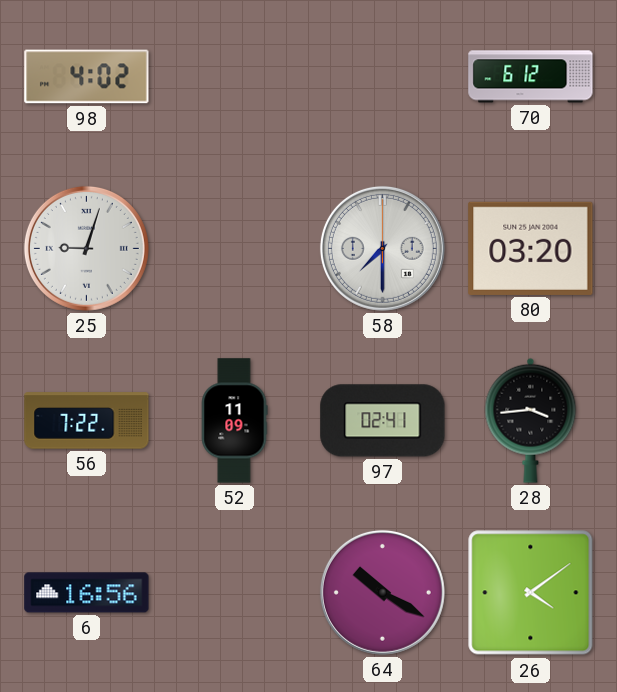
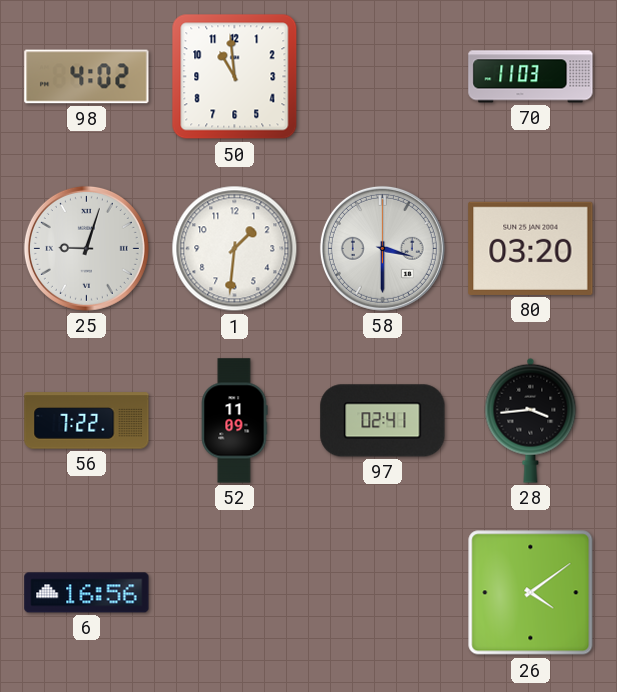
50: none -> 10:59 (235, 77)
70: 6:12 -> 11:03 (531, 77)
1: none -> 1:31 (235, 249)
58: 7:30 -> 3:30 (382, 248)
64: 10:20 -> none (382, 592)
